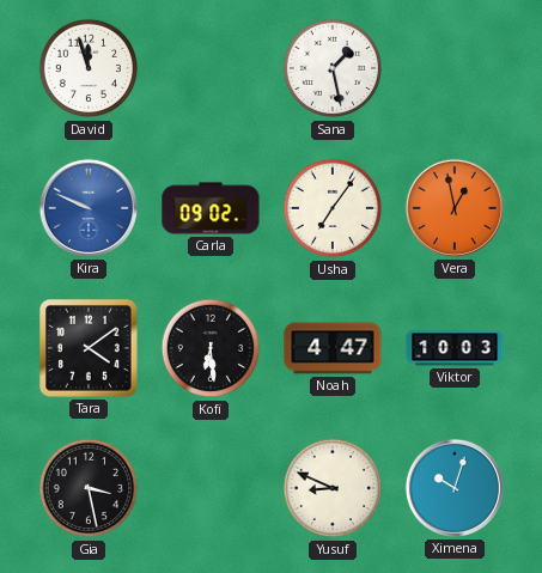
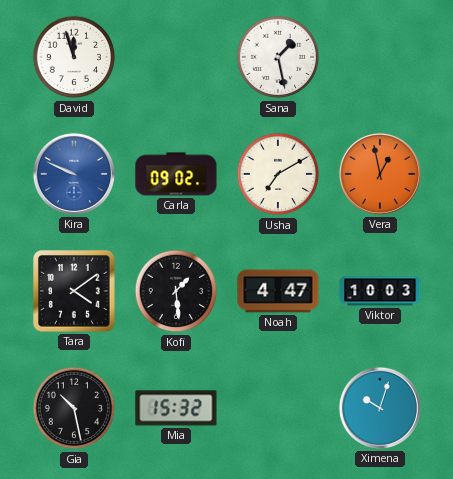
Usha: 7:06 -> 7:10 (278, 174)
Kofi: 6:29 -> 1:29 (176, 291)
Gia: 3:28 -> 10:28 (74, 408)
Mia: none -> 15:32 (176, 408)
Yusuf: 8:49 -> none (333, 488)
